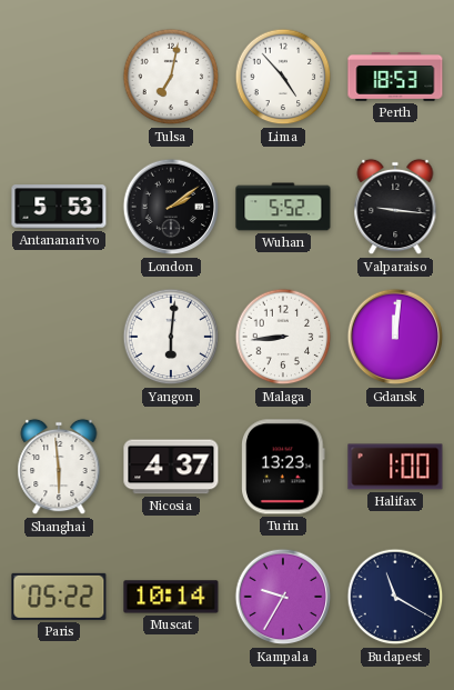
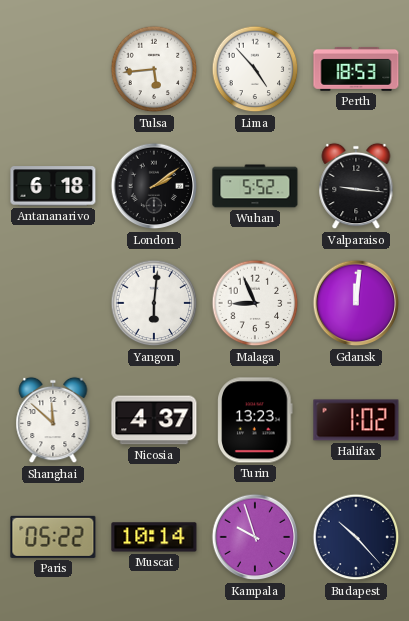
Tulsa: 7:02 -> 5:44 (154, 69)
Antananarivo: 5:53 -> 6:18 (53, 186)
Malaga: 8:44 -> 8:56 (255, 303)
Shanghai: 5:59 -> 11:52 (53, 420)
Halifax: 1:00 -> 1:02 (356, 420)
Kampala: 9:35 -> 9:57 (255, 537)
Budapest: 11:20 -> 10:23 (356, 537)
